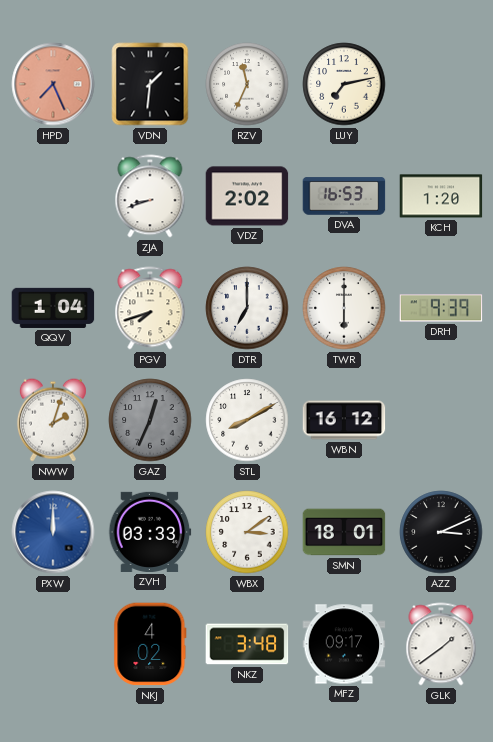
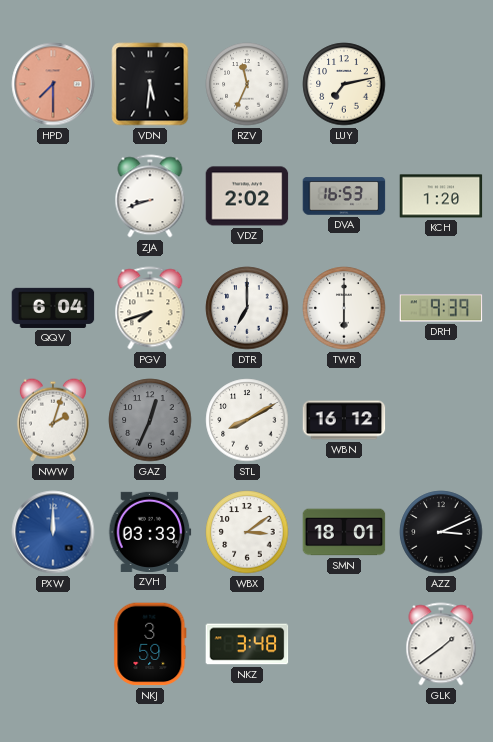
HPD: 7:26 -> 7:30 (53, 84)
VDN: 1:31 -> 5:31 (150, 84)
QQV: 1:04 -> 6:04 (53, 308)
NKJ: 4:02 -> 3:59 (150, 644)
MFZ: 09:17 -> none (344, 644)
